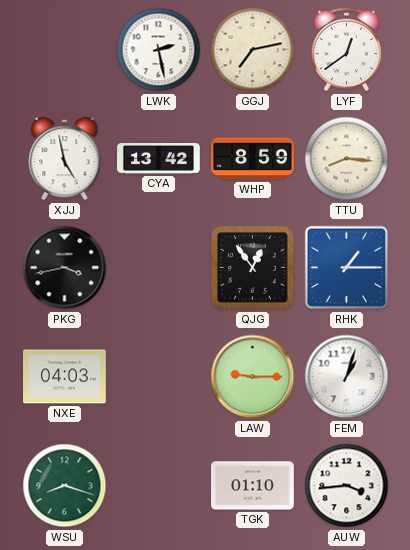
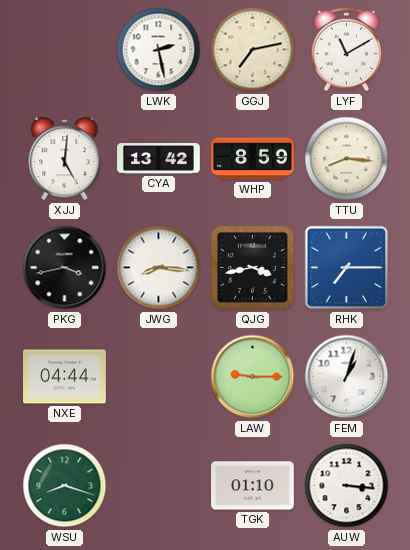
LYF: 12:39 -> 11:10 (347, 50)
XJJ: 4:58 -> 5:01 (65, 159)
JWG: none -> 8:16 (159, 268)
QJG: 12:54 -> 3:43 (253, 268)
RHK: 1:15 -> 7:15 (347, 268)
NXE: 04:03 -> 04:44 (65, 377)
AUW: 3:44 -> 3:16 (347, 486)
